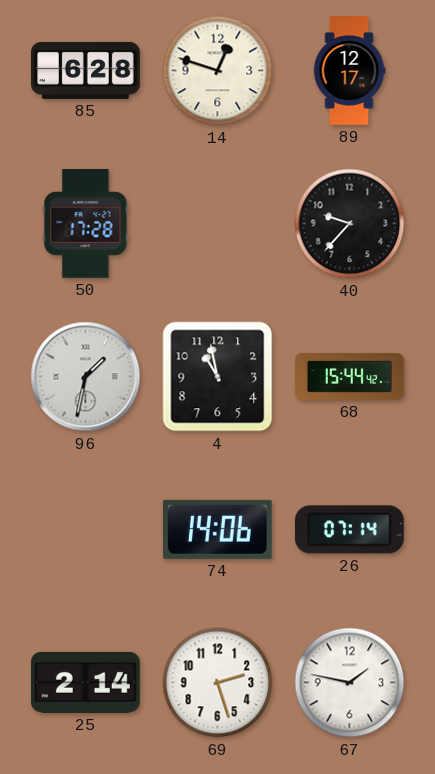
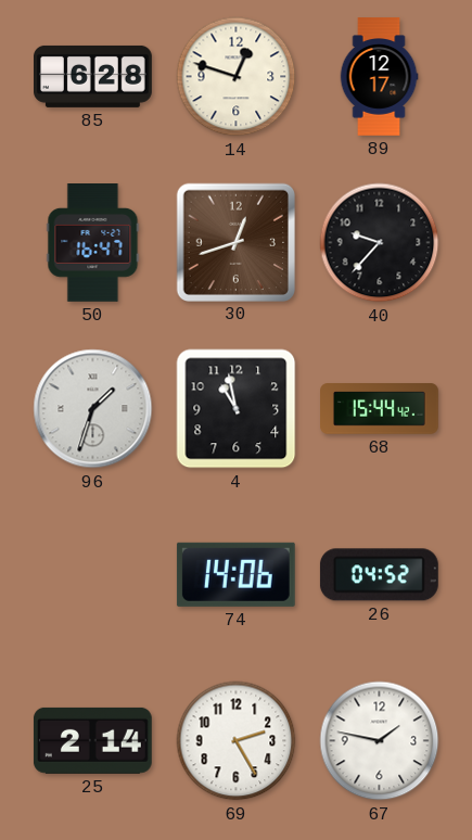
50: 17:28 -> 16:47 (93, 243)
30: none -> 12:42 (235, 242)
96: 1:32 -> 1:33 (93, 409)
26: 07:14 -> 04:52 (379, 575)
69: 2:27 -> 2:25 (237, 741)
